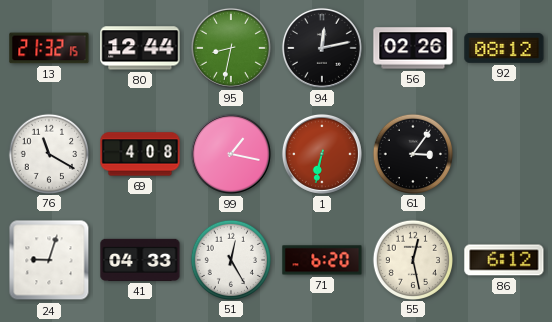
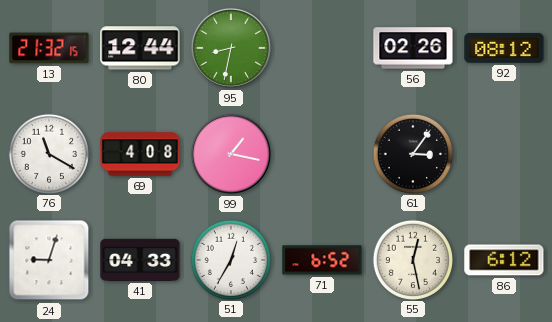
94: 12:13 -> none (322, 48)
1: 6:32 -> none (322, 154)
51: 12:25 -> 12:35 (230, 259)
71: 6:20 -> 6:52 (322, 260)
